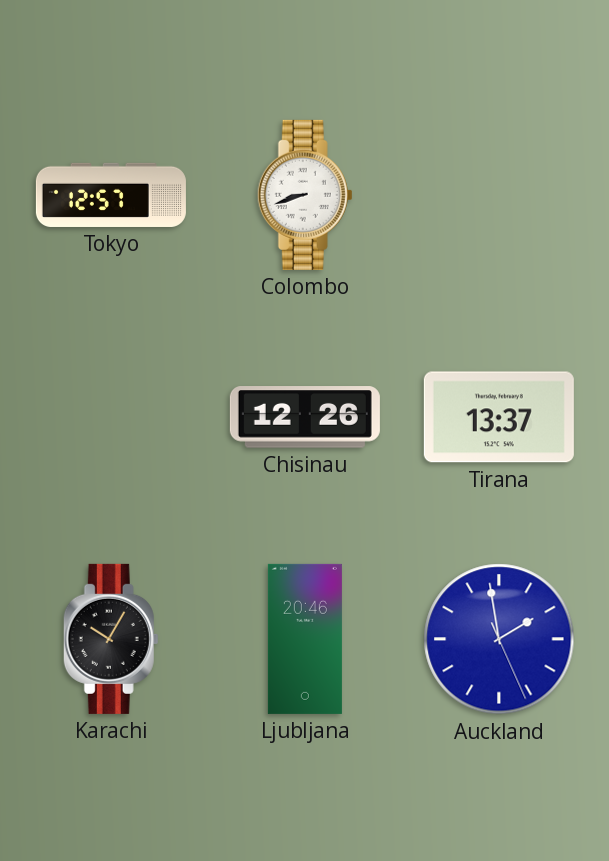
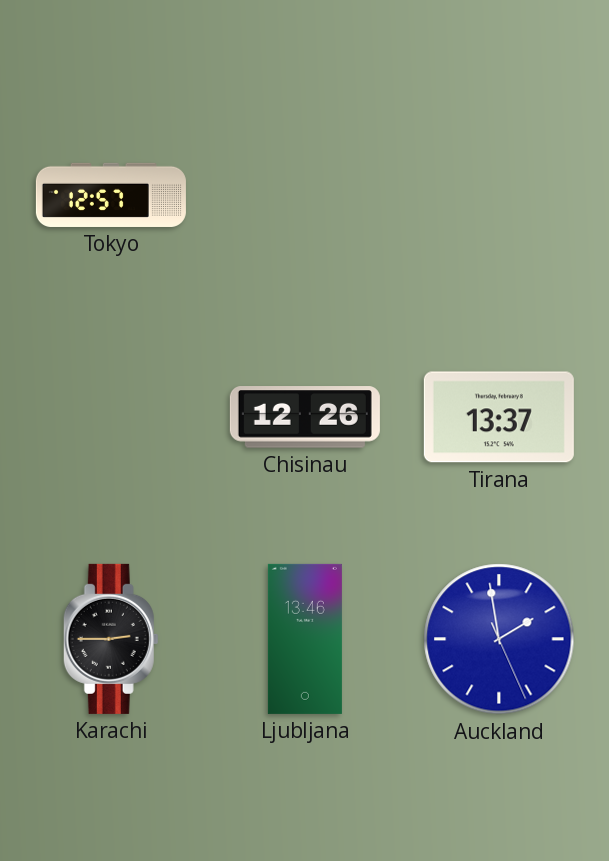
Colombo: 8:42 -> none (305, 195)
Karachi: 10:05 -> 2:45 (111, 639)
Ljubljana: 20:46 -> 13:46 (305, 639)
